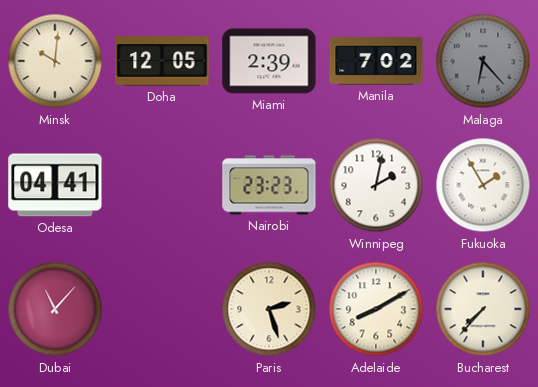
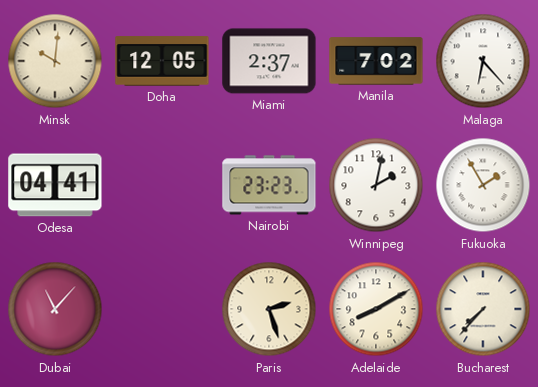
Miami: 2:39 -> 2:37 (269, 61)
Malaga dial: grey -> white (483, 61)
